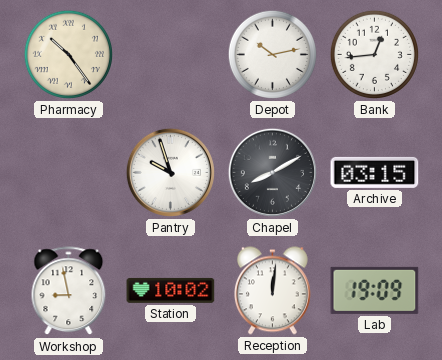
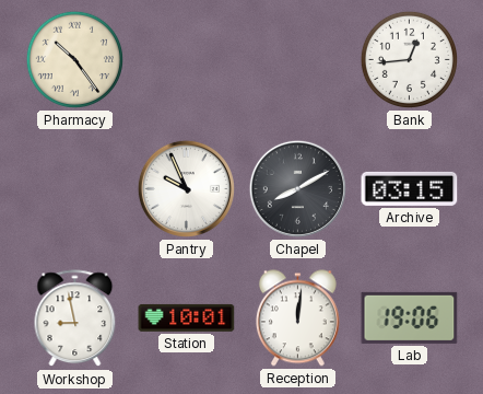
Depot: 10:13 -> none (272, 54)
Pantry: 9:57 -> 9:56 (186, 188)
Station: 10:02 -> 10:01 (187, 317)
Lab: 19:09 -> 19:06 (410, 317)
